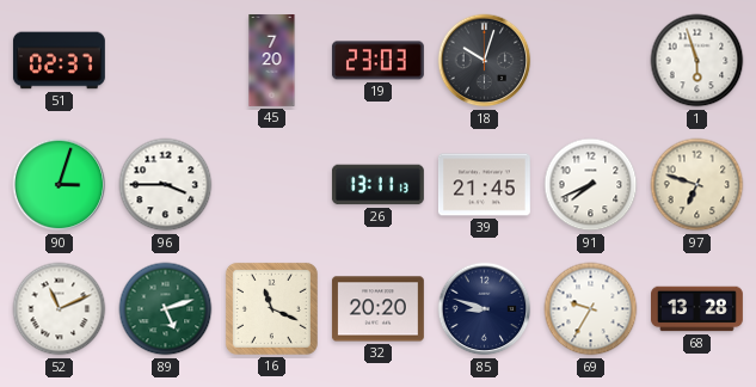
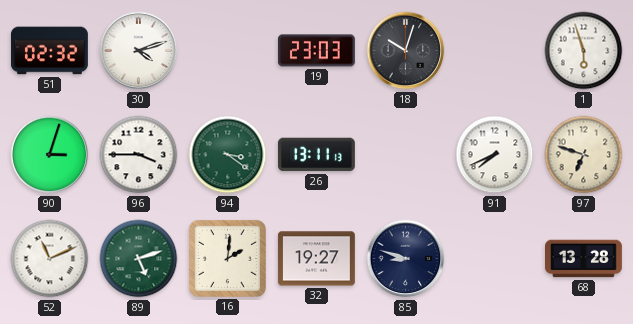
51: 02:37 -> 02:32 (49, 51)
30: none -> 4:12 (139, 51)
45: 7:20 -> none (272, 61)
94: none -> 3:21 (228, 155)
39: 21:45 -> none (484, 185)
16: 11:19 -> 2:01 (227, 258)
32: 20:20 -> 19:27 (316, 259)
69: 9:35 -> none (591, 309)
